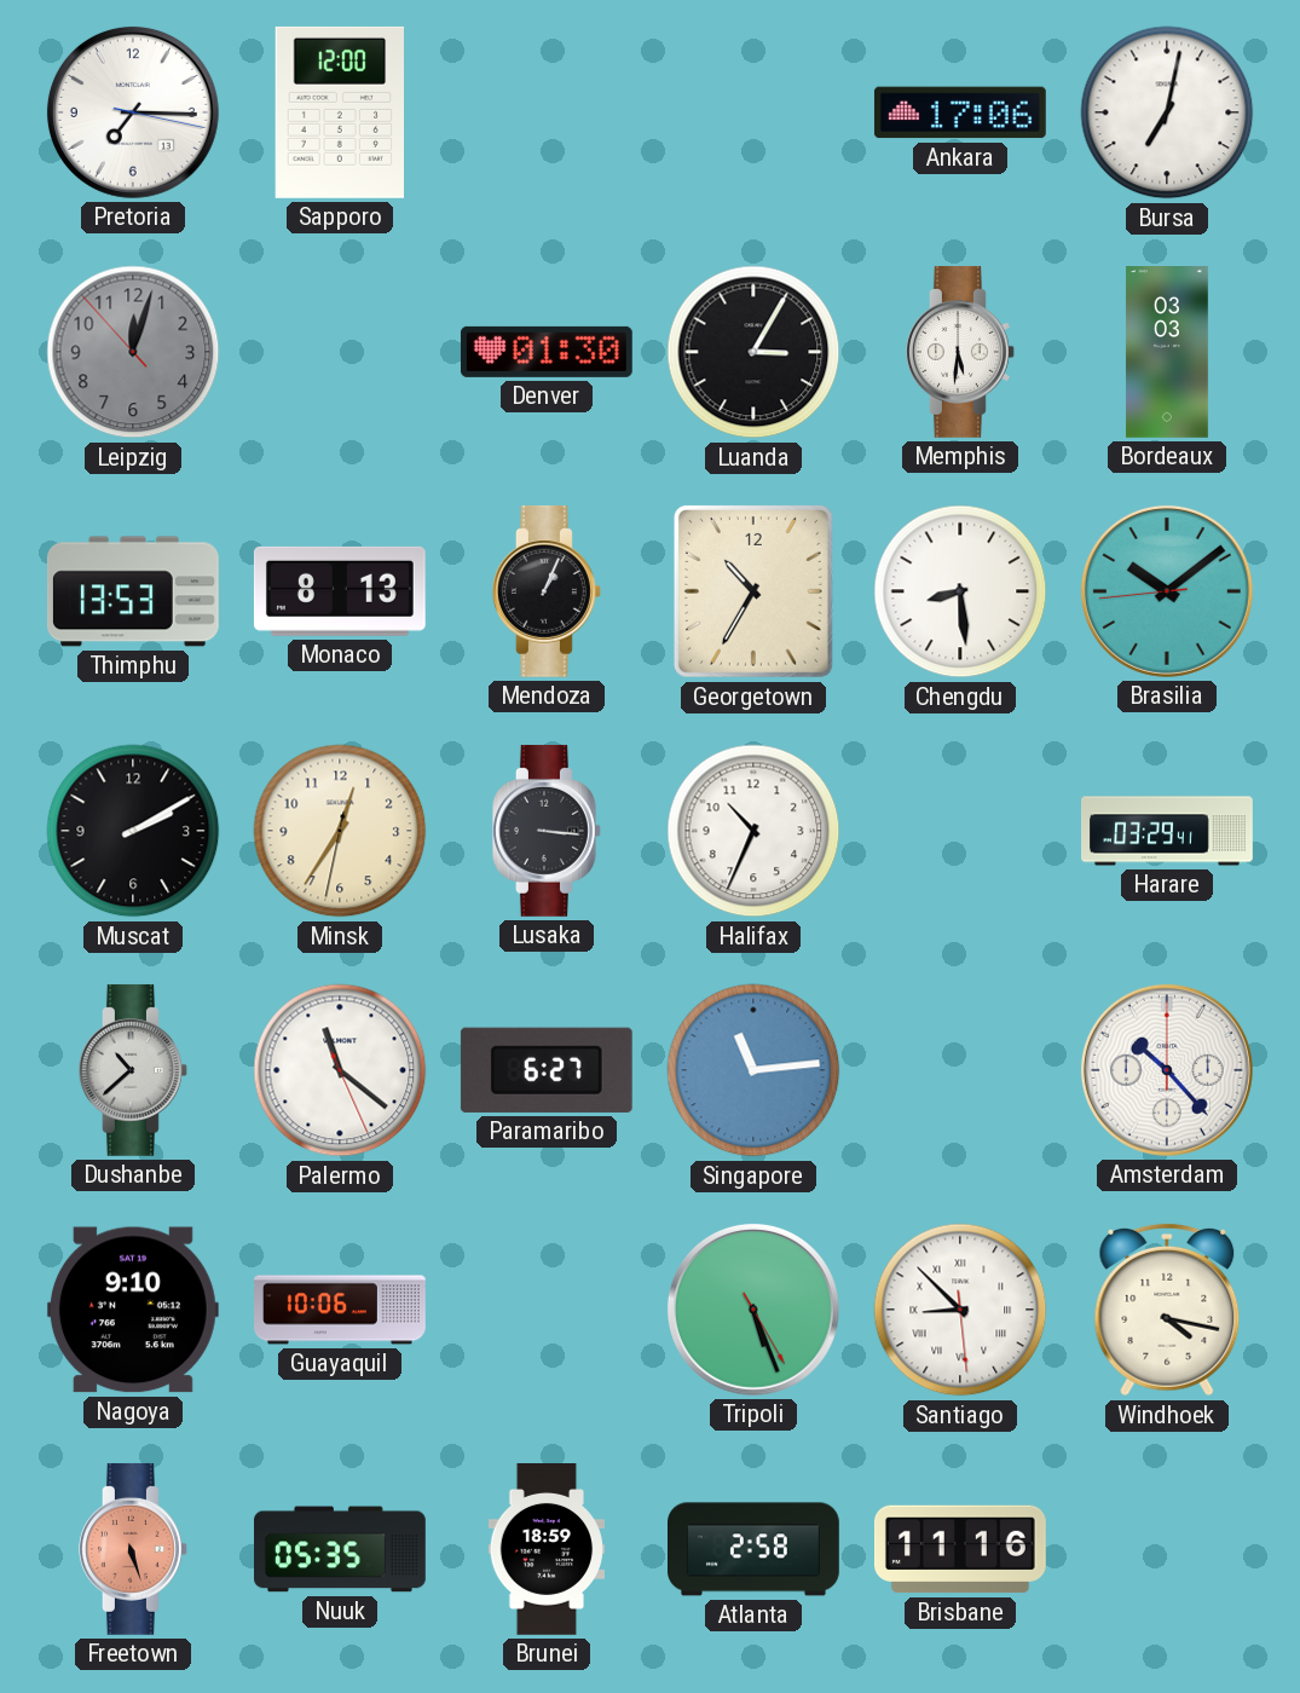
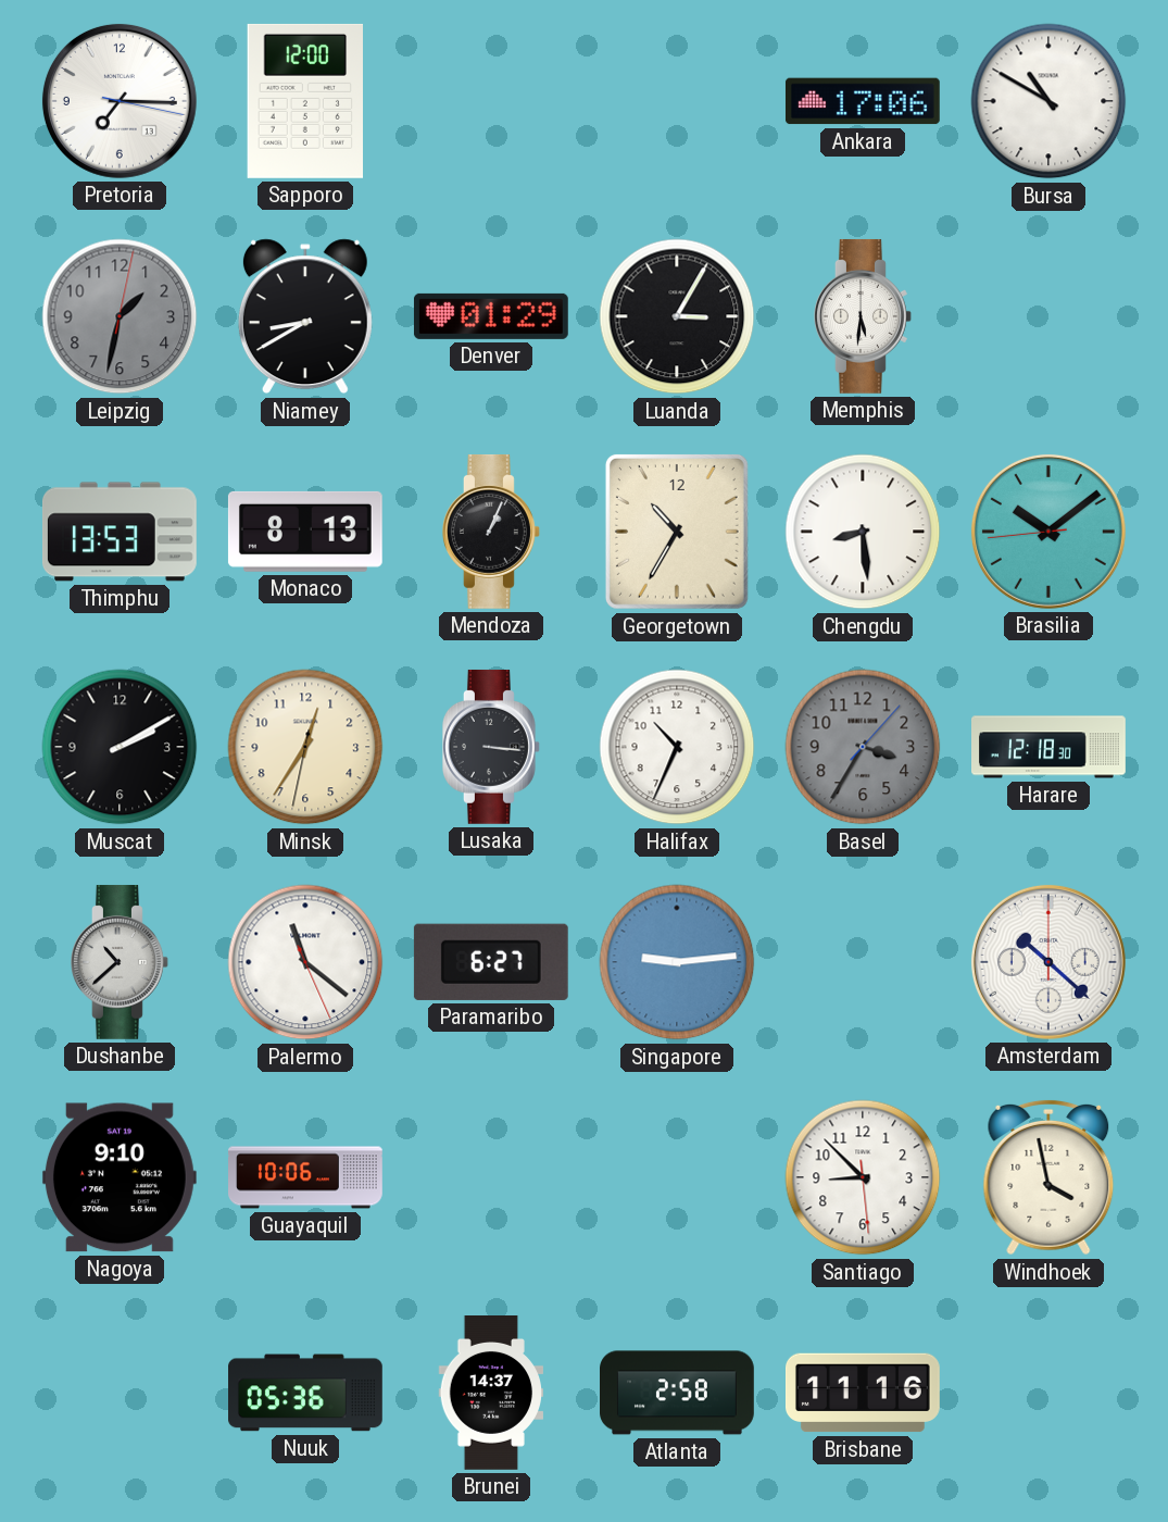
Bursa: 7:02 -> 10:50 (1048, 101)
Leipzig: 12:02 -> 1:32 (120, 316)
Niamey: none -> 8:40 (305, 316)
Denver: 01:30 -> 01:29 (491, 316)
Bordeaux: 03:03 -> none (1167, 353)
Basel: none -> 3:35 (863, 747)
Harare: 03:29 -> 12:18 (1050, 747)
Singapore: 11:14 -> 9:14 (677, 962)
Amsterdam: 10:23 -> 10:22 (1048, 962)
Tripoli: 5:26 -> none (753, 1310)
Santiago numerals: Roman -> Arabic (863, 1177)
Windhoek: 4:17 -> 3:58 (1048, 1177)
Freetown: 5:27 -> none (134, 1549)
Nuuk: 05:35 -> 05:36 (306, 1393)
Brunei: 18:59 -> 14:37 (490, 1394)
